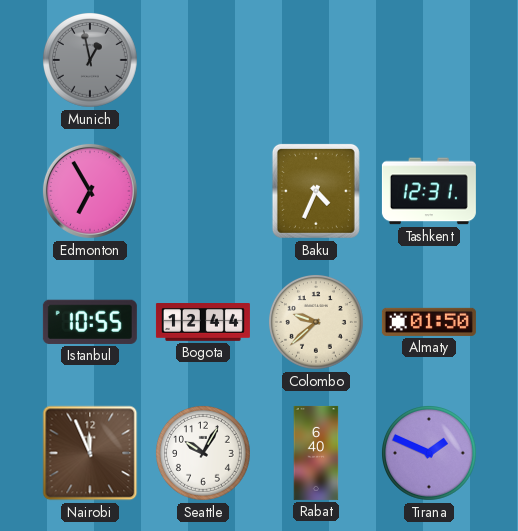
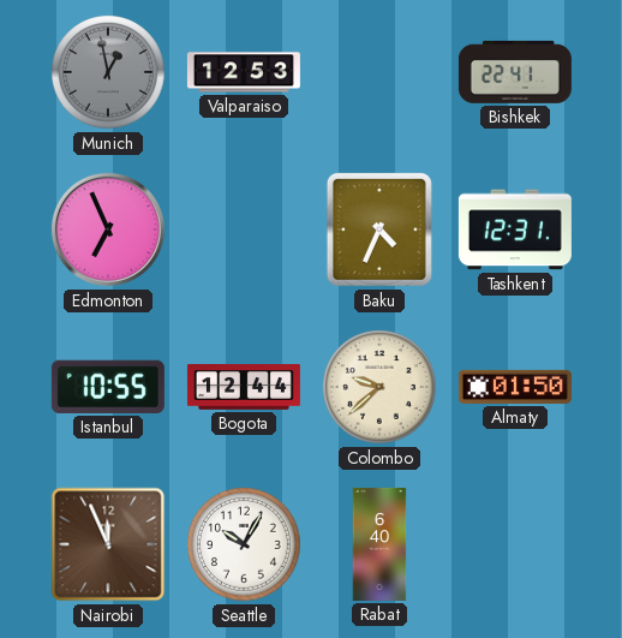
Valparaiso: none -> 12:53 (244, 72)
Bishkek: none -> 22:41 (515, 72)
Edmonton: 6:55 -> 6:56 (108, 229)
Tirana: 1:49 -> none (430, 454)
